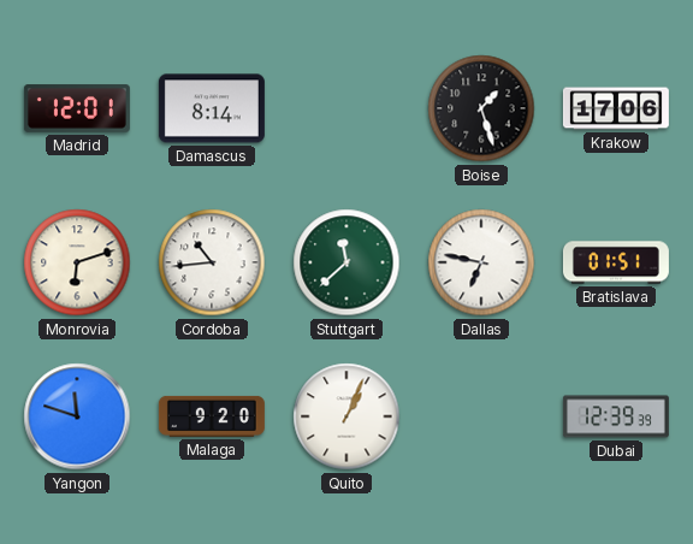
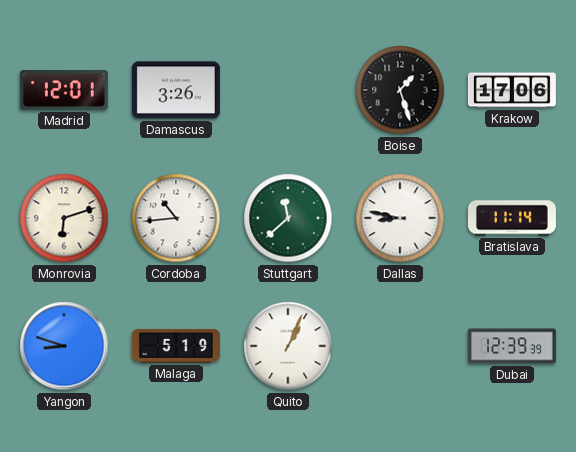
Damascus: 8:14 -> 3:26 (176, 90)
Dallas: 6:47 -> 8:47 (400, 218)
Bratislava: 01:51 -> 11:14 (512, 218)
Yangon: 11:48 -> 8:48 (64, 346)
Malaga: 9:20 -> 5:19 (176, 346)
